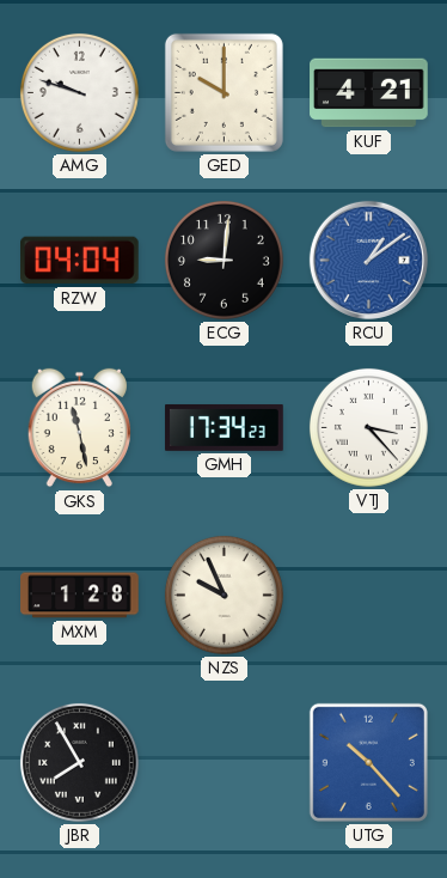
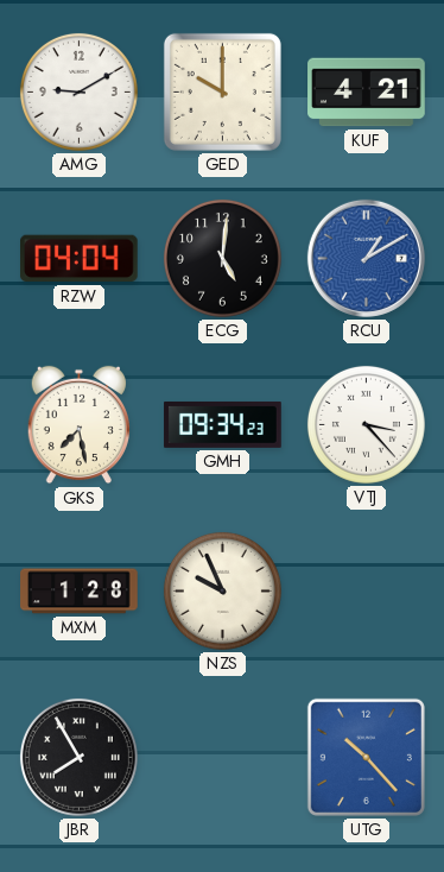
AMG: 9:48 -> 9:10 (78, 91)
ECG: 9:01 -> 5:01 (222, 258)
RCU: 1:09 -> 1:10 (366, 258)
GKS: 11:28 -> 7:28 (78, 425)
GMH: 17:34 -> 09:34 (223, 424)
